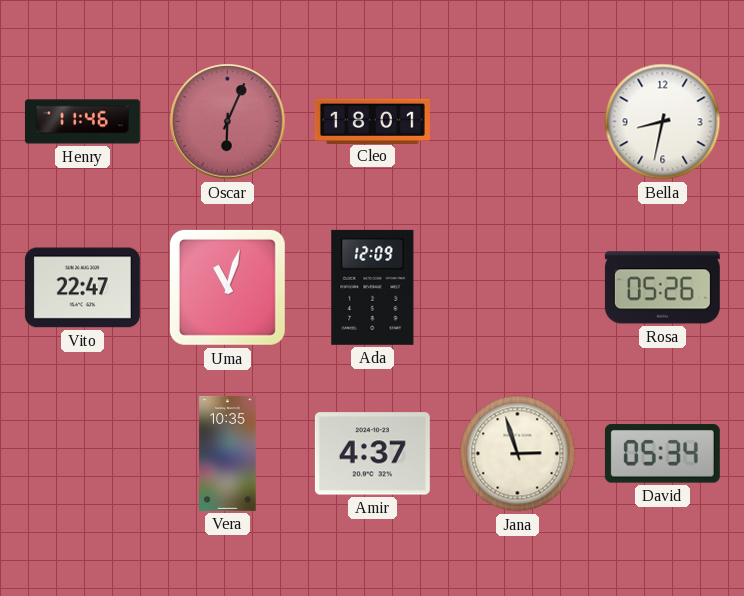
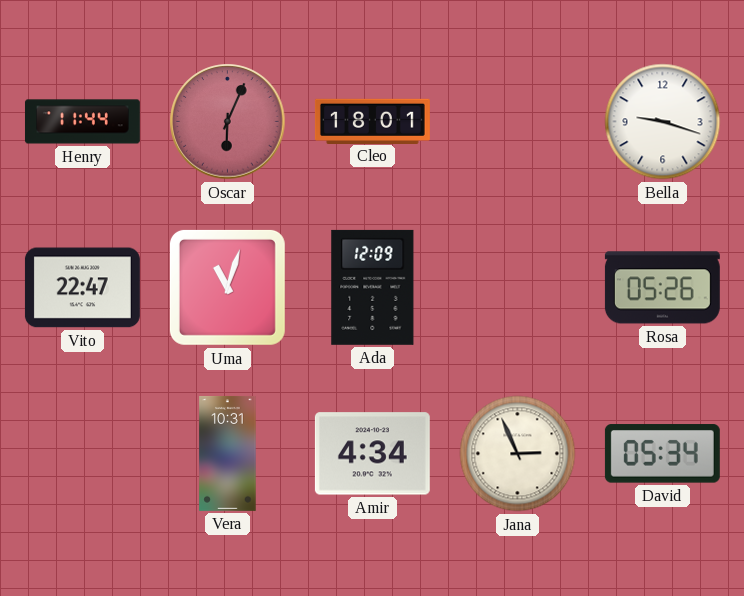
Henry: 11:46 -> 11:44 (82, 122)
Bella: 8:32 -> 9:18 (663, 122)
Vera: 10:35 -> 10:31 (228, 453)
Amir: 4:37 -> 4:34 (372, 454)
Jana: 2:57 -> 2:56 (518, 454)
